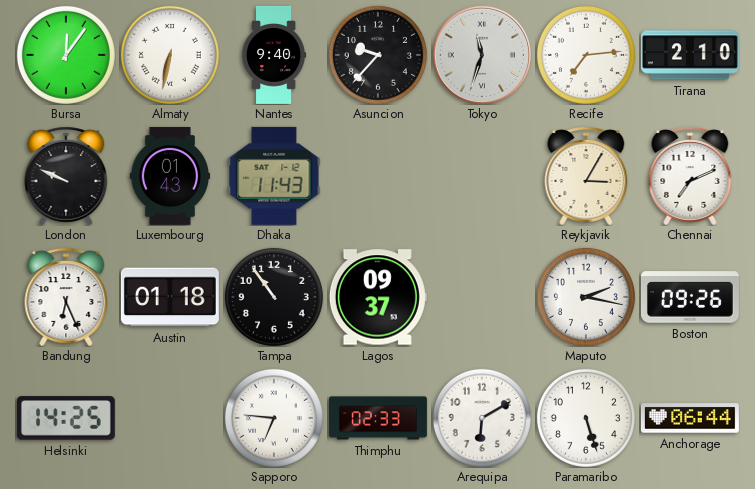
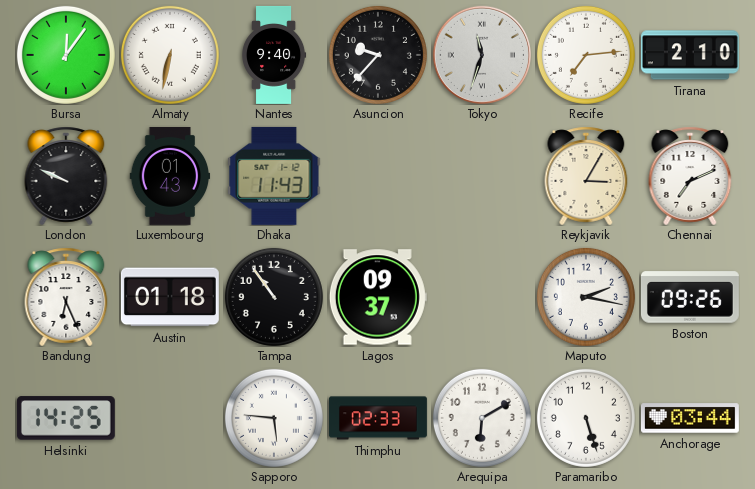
Sapporo: 6:46 -> 5:46 (274, 418)
Anchorage: 06:44 -> 03:44 (690, 418)
